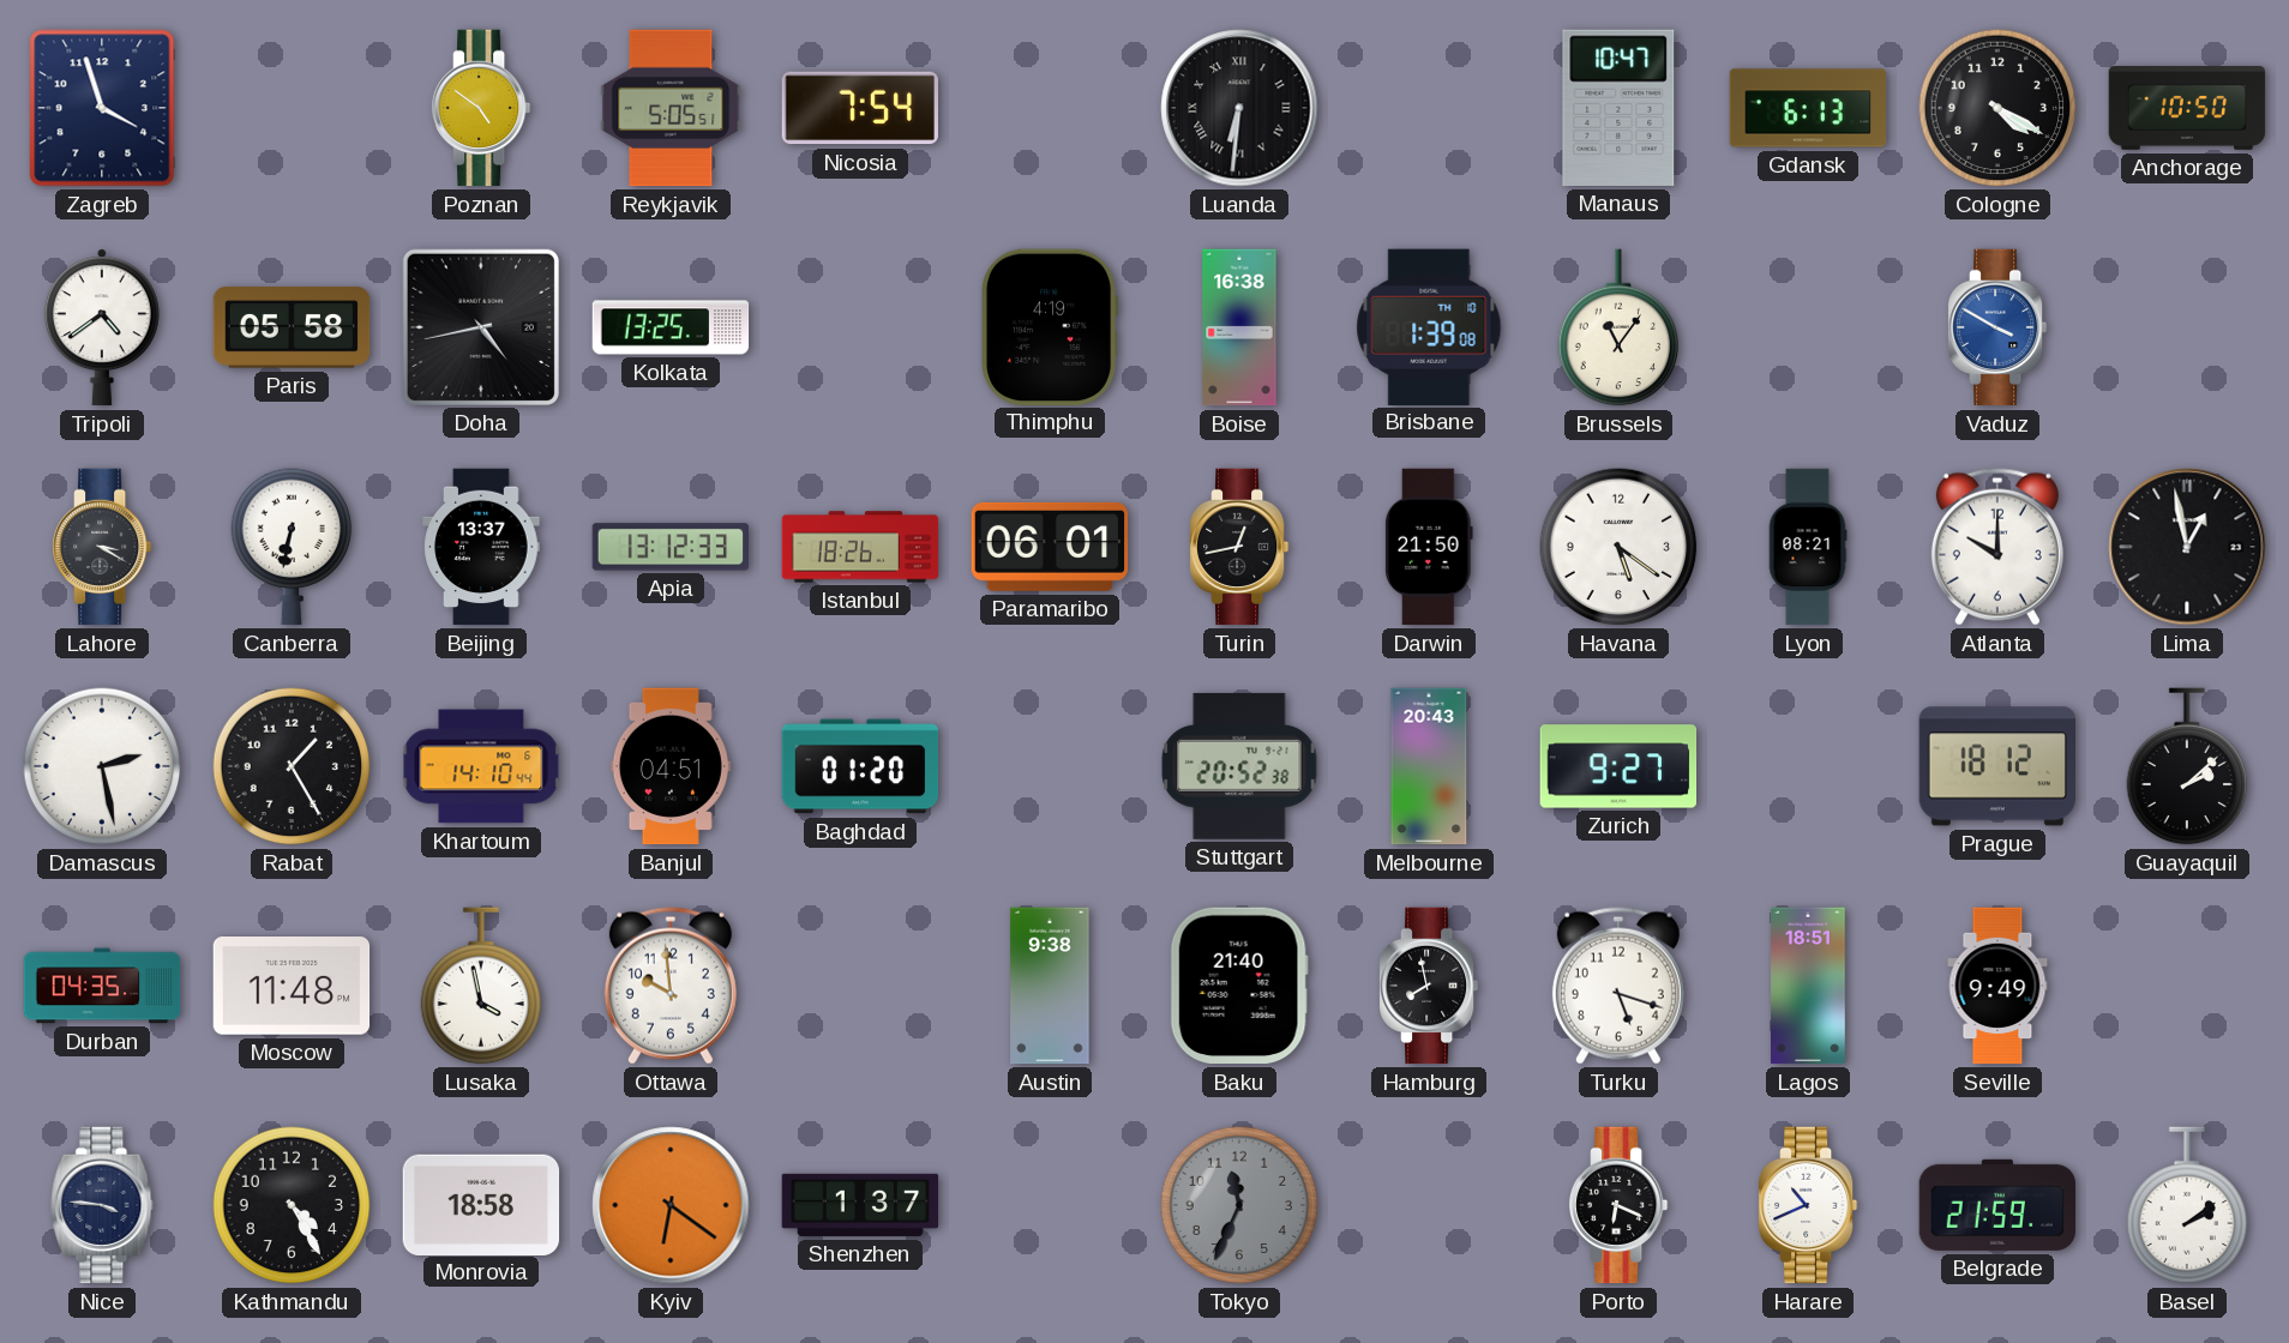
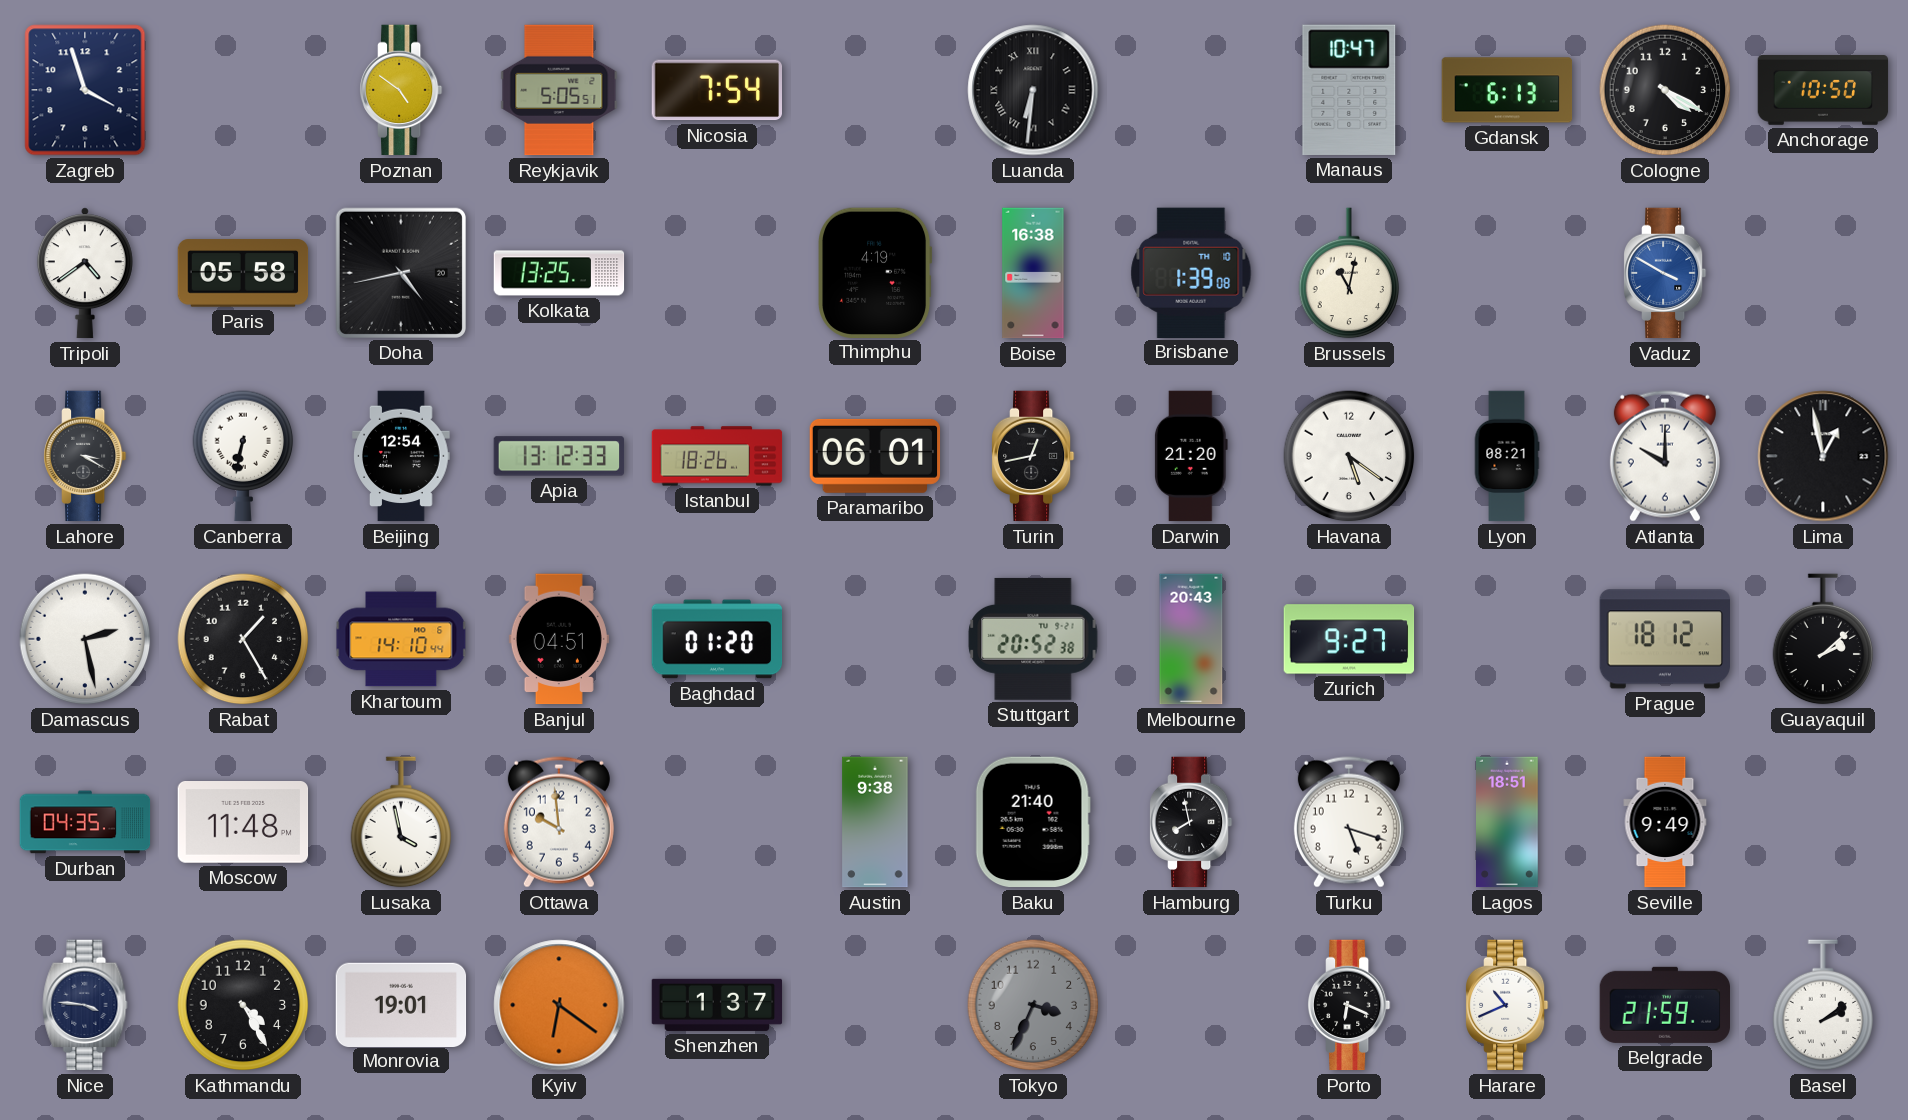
Brussels: 11:06 -> 11:02 (1349, 273)
Beijing: 13:37 -> 12:54 (401, 456)
Darwin: 21:50 -> 21:20 (1191, 456)
Monrovia: 18:58 -> 19:01 (401, 1004)
Tokyo: 11:34 -> 3:34 (1033, 1005)
